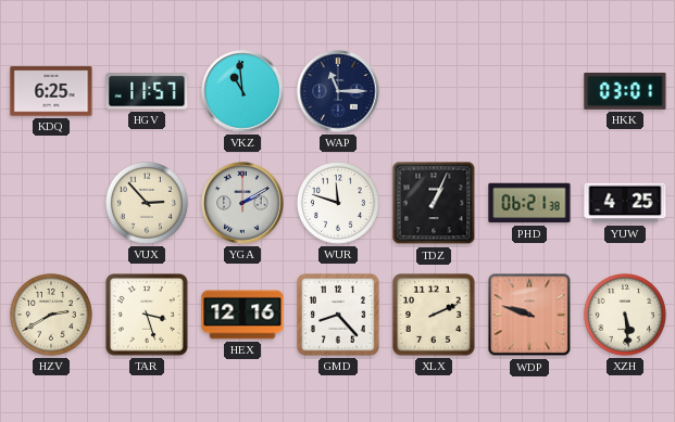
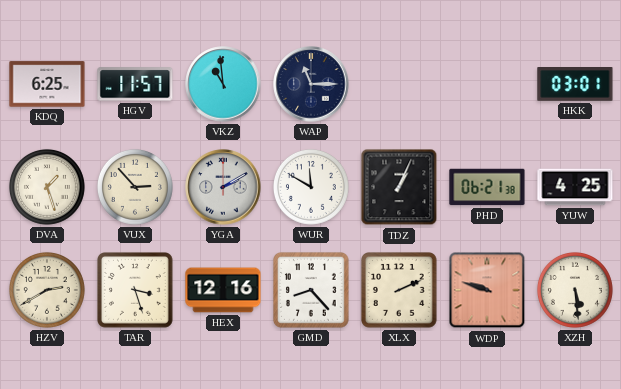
DVA: none -> 1:27 (47, 187)
WUR: 11:48 -> 11:50 (311, 187)
